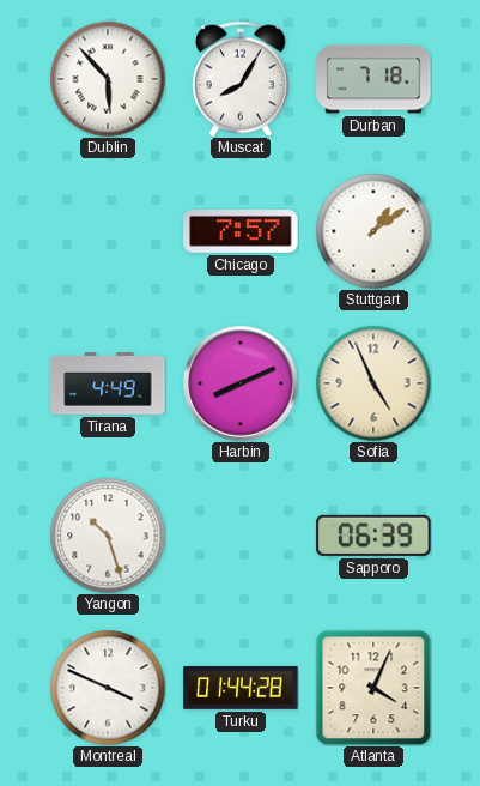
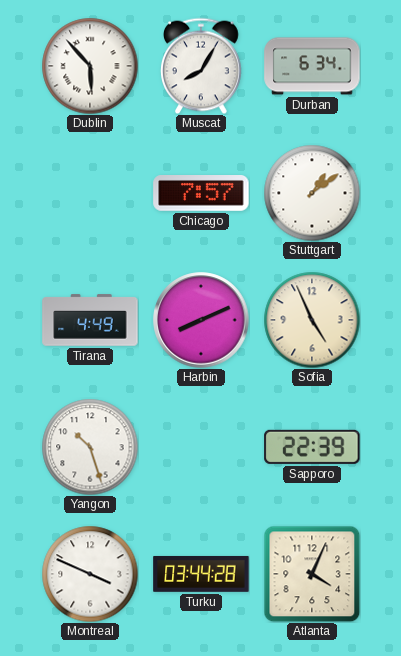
Durban: 7:18 -> 6:34 (312, 66)
Sapporo: 06:39 -> 22:39 (312, 447)
Turku: 01:44 -> 03:44 (201, 574)
